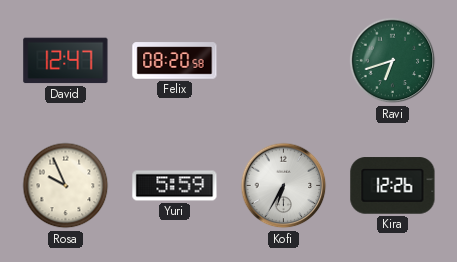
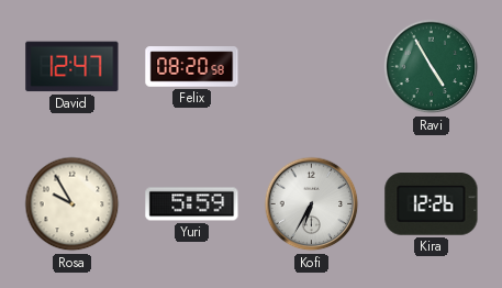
Ravi: 6:42 -> 4:55 (432, 67)
Rosa: 9:56 -> 9:55 (72, 204)
